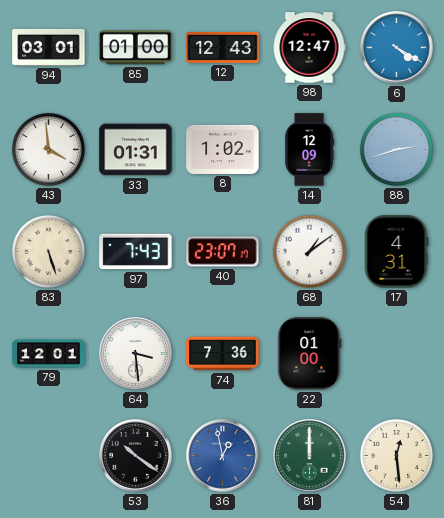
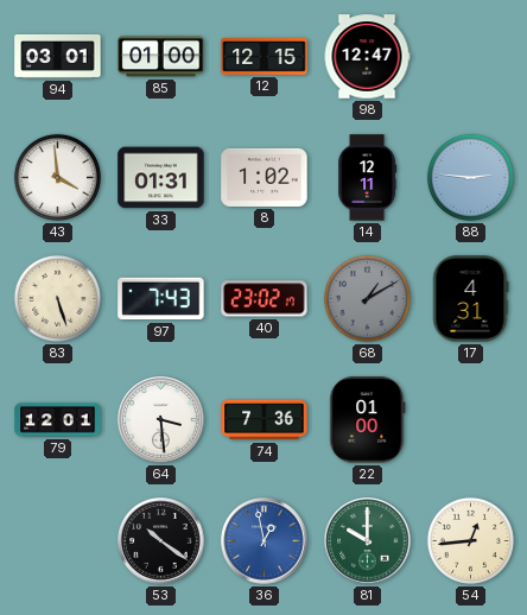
12: 12:43 -> 12:15 (265, 57)
6: 4:20 -> none (397, 48)
14: 12:09 -> 12:11 (368, 178)
88: 2:42 -> 2:46 (470, 177)
40: 23:07 -> 23:02 (265, 299)
68: 1:09 -> 1:10 (367, 298)
68 dial: white -> grey (367, 298)
81: 12:00 -> 10:00 (368, 541)
54: 12:29 -> 12:44 (470, 540)
